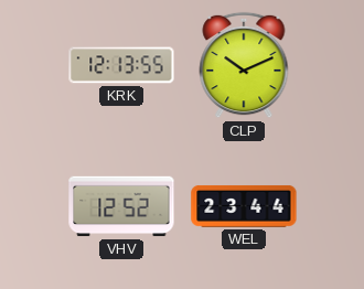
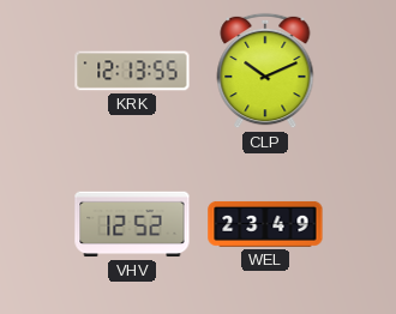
WEL: 23:44 -> 23:49 (265, 224)
